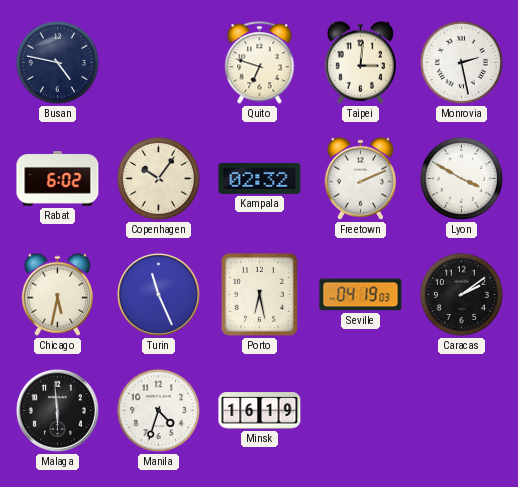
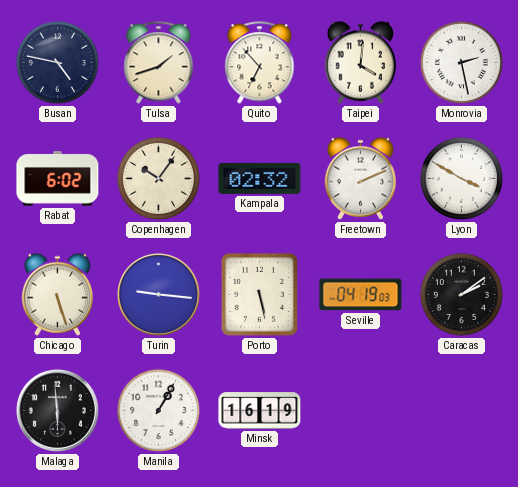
Tulsa: none -> 1:42 (159, 63)
Quito: 6:48 -> 6:53 (260, 63)
Taipei: 3:01 -> 4:01 (360, 62)
Chicago: 5:32 -> 5:27 (57, 294)
Turin: 11:26 -> 9:16 (158, 294)
Porto: 6:28 -> 5:28 (259, 294)
Manila: 4:33 -> 1:05 (158, 410)
